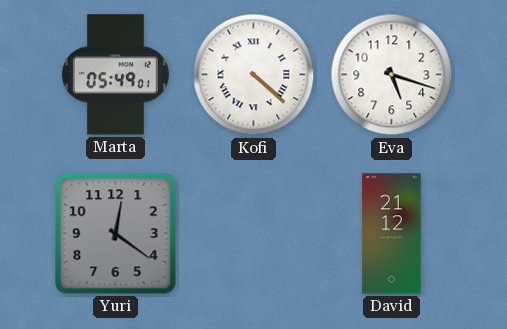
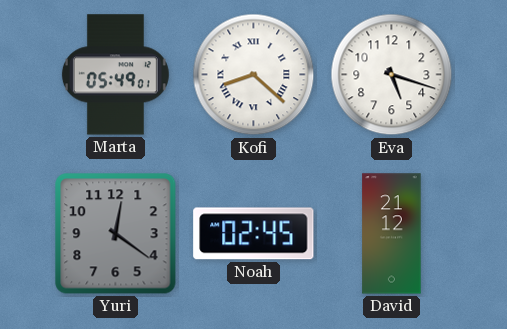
Kofi: 4:22 -> 8:22 (254, 75)
Noah: none -> 02:45 (254, 234)
